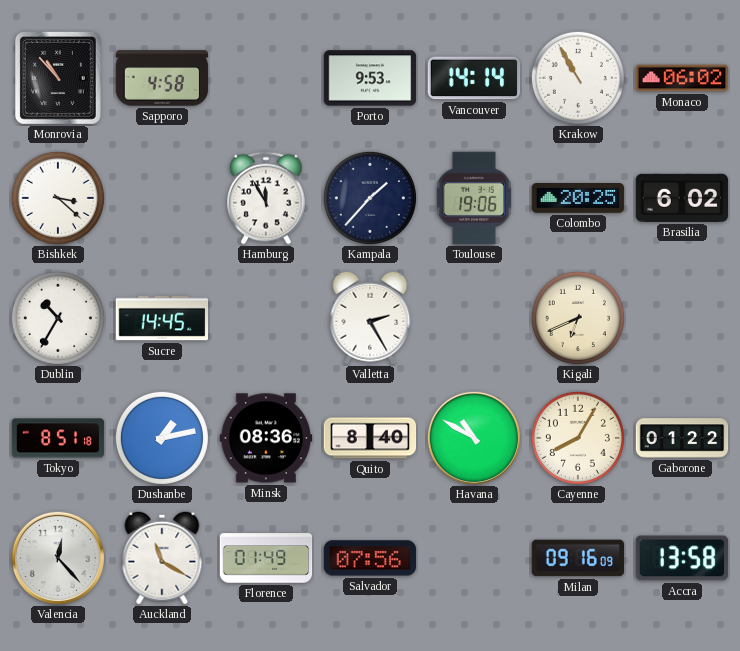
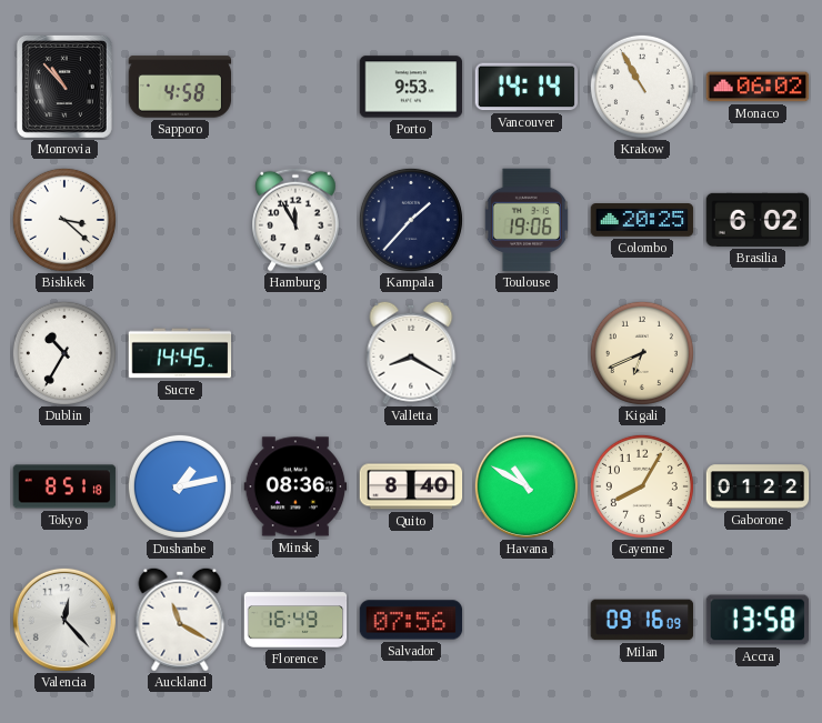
Valletta: 2:25 -> 8:20 (411, 353)
Florence: 01:49 -> 16:49 (295, 620)
